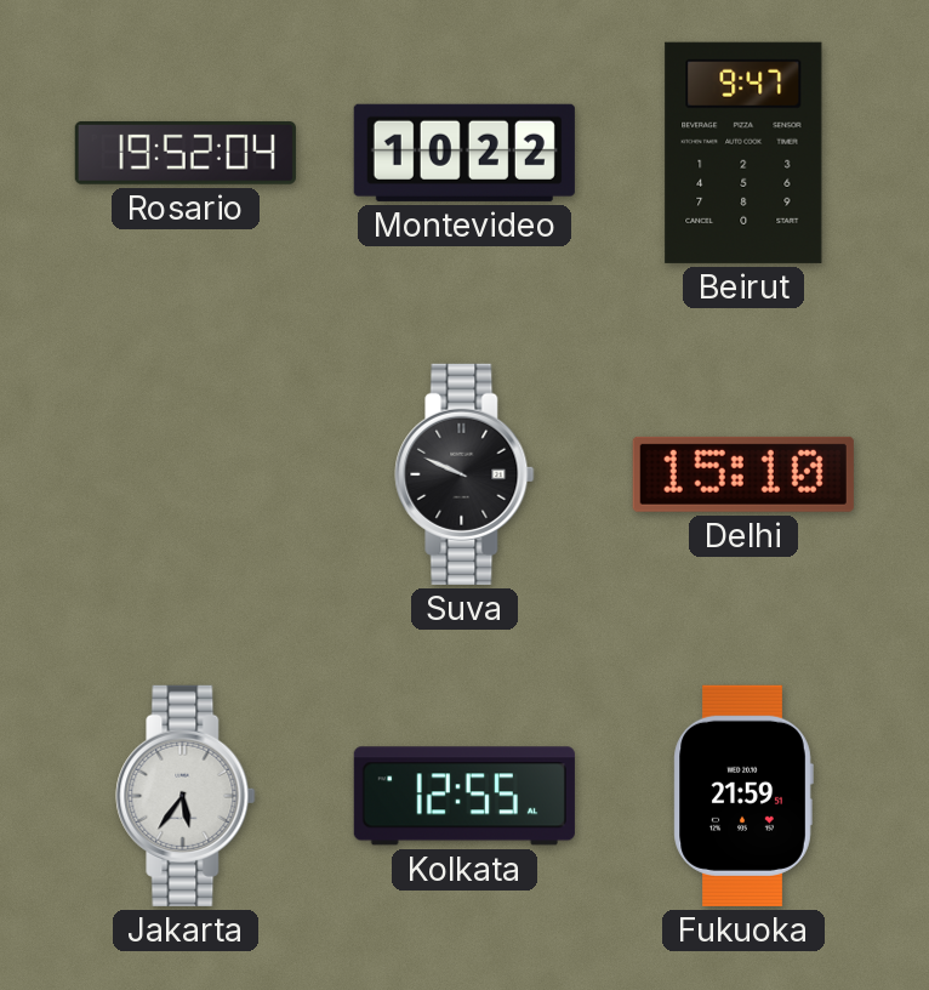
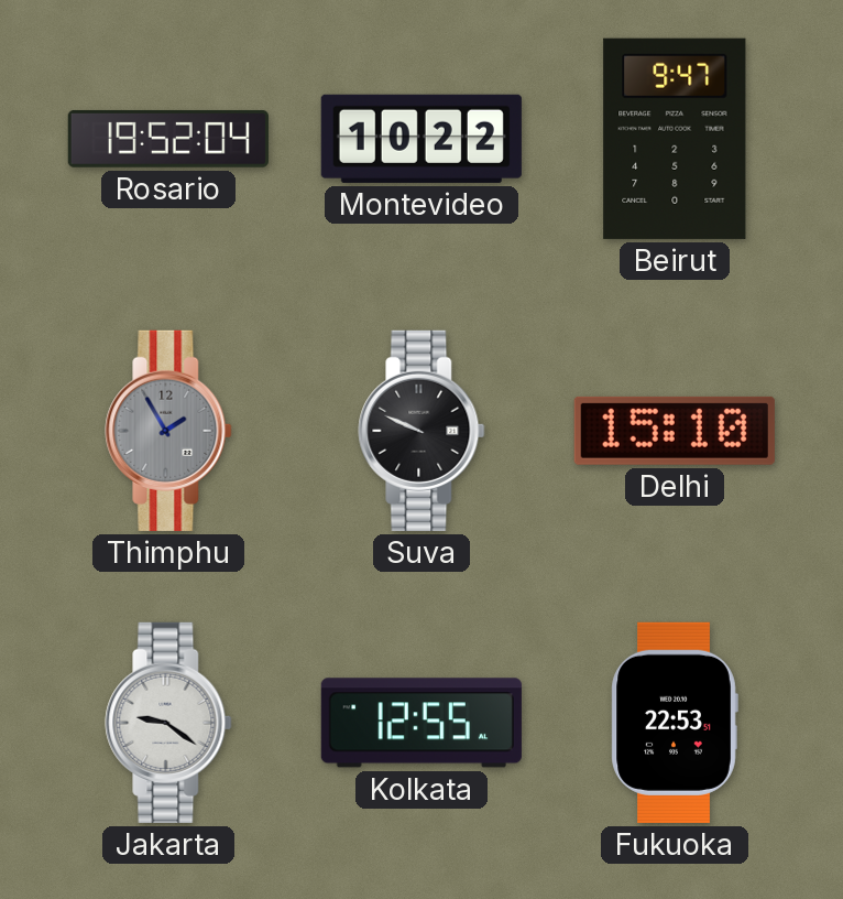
Thimphu: none -> 1:55 (168, 431)
Jakarta: 5:36 -> 9:21 (168, 723)
Fukuoka: 21:59 -> 22:53 (675, 723)
